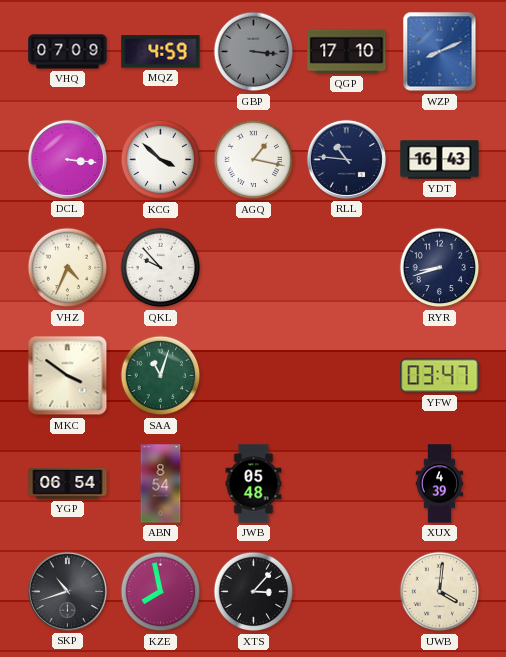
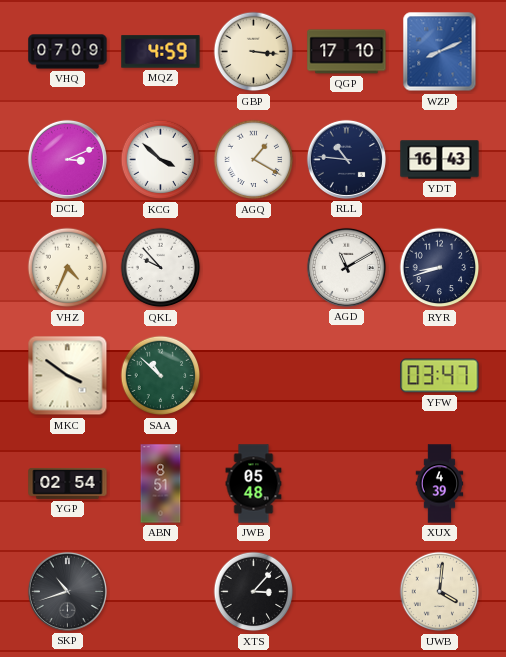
GBP dial: grey -> cream (254, 52)
DCL: 3:16 -> 3:11 (67, 159)
AGQ: 1:17 -> 1:20 (254, 160)
AGD: none -> 11:10 (346, 267)
SAA: 11:03 -> 10:52 (161, 376)
YGP: 06:54 -> 02:54 (68, 483)
ABN: 8:54 -> 8:51 (161, 484)
KZE: 7:58 -> none (161, 592)
